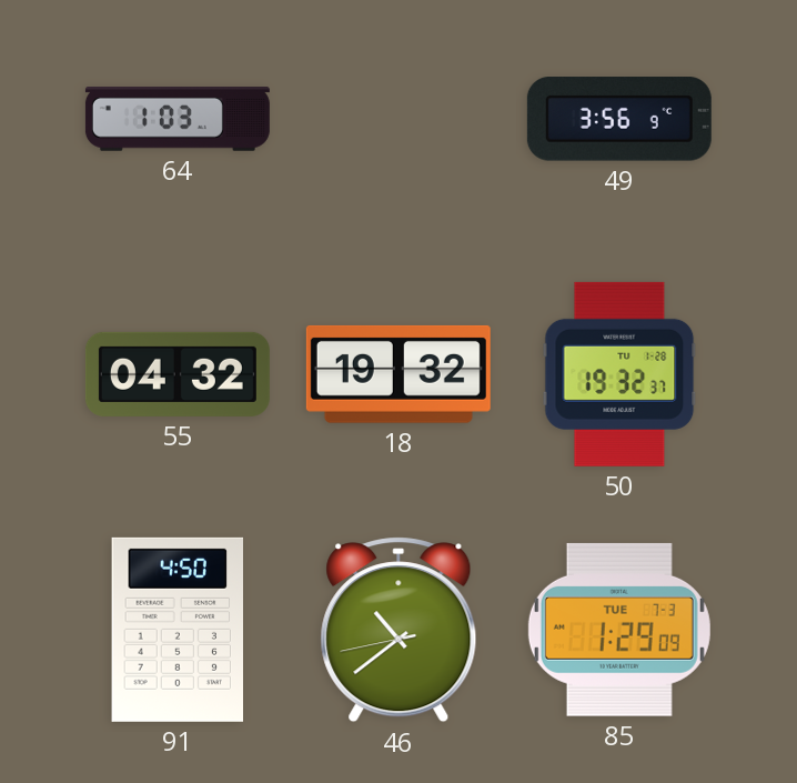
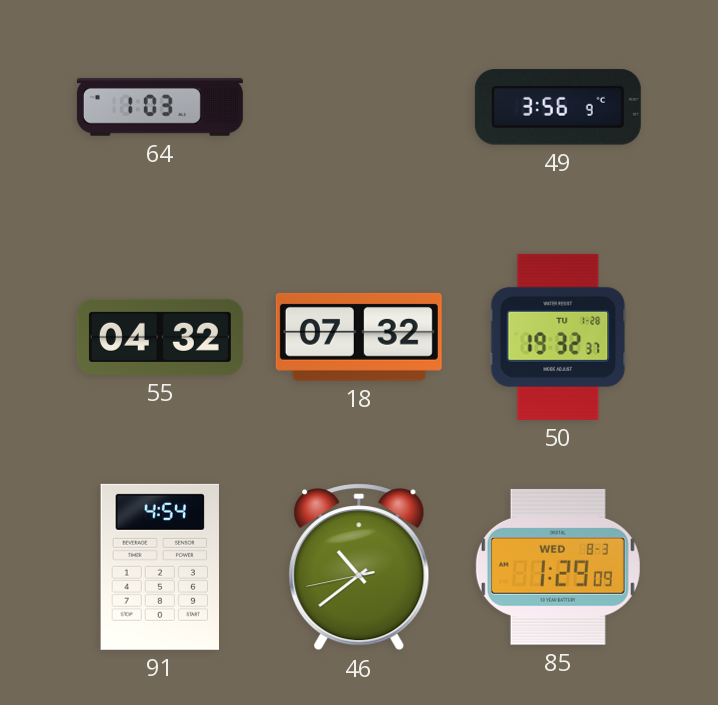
18: 19:32 -> 07:32 (359, 337)
91: 4:50 -> 4:54 (159, 567)
85 date: TUE 7-3 -> WED 8-3 (558, 567)
